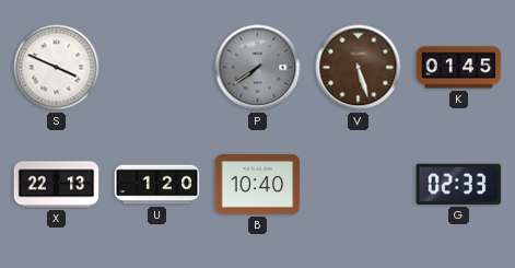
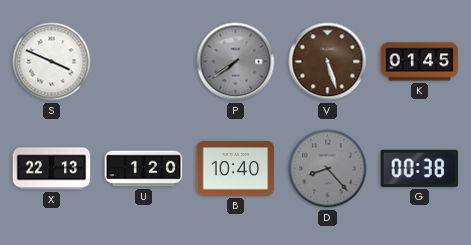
D: none -> 8:23 (328, 169)
G: 02:33 -> 00:38 (420, 168)
